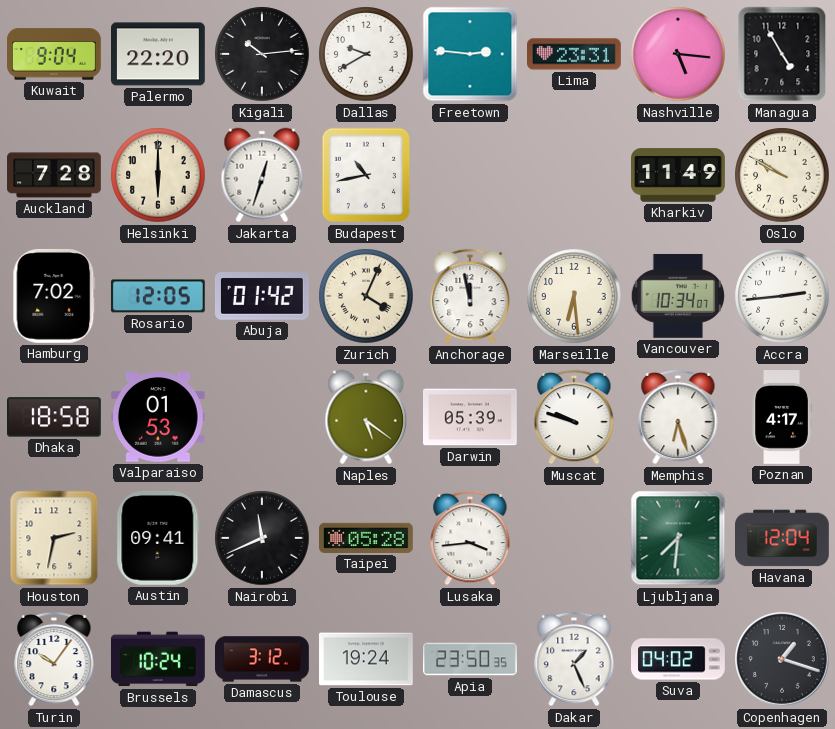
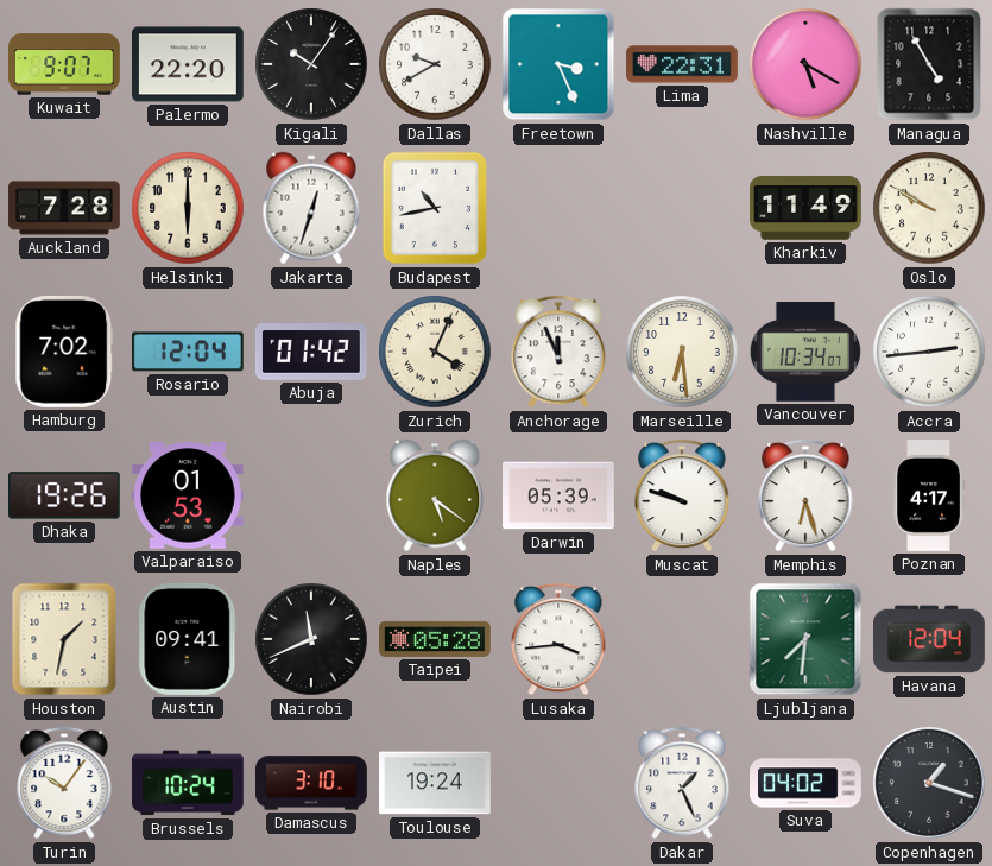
Kuwait: 9:04 -> 9:07 (65, 64)
Kigali: 10:14 -> 10:06 (311, 64)
Freetown: 2:46 -> 3:26 (558, 64)
Lima: 23:31 -> 22:31 (683, 64)
Nashville: 5:16 -> 5:20 (805, 64)
Rosario: 12:05 -> 12:04 (188, 352)
Anchorage: 11:58 -> 11:56 (558, 352)
Dhaka: 18:58 -> 19:26 (65, 495)
Houston: 2:32 -> 1:32 (64, 639)
Damascus: 3:12 -> 3:10 (312, 783)
Apia: 23:50 -> none (470, 659)
